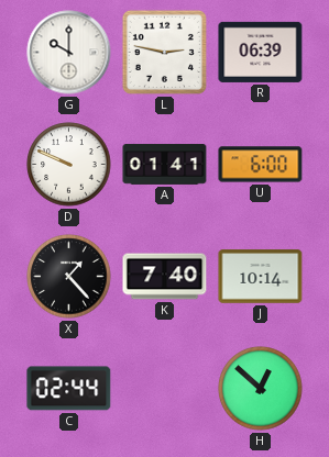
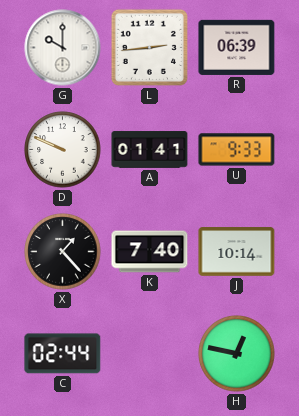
L: 2:47 -> 2:44 (149, 47)
U: 6:00 -> 9:33 (237, 150)
H: 12:52 -> 12:47 (237, 354)
